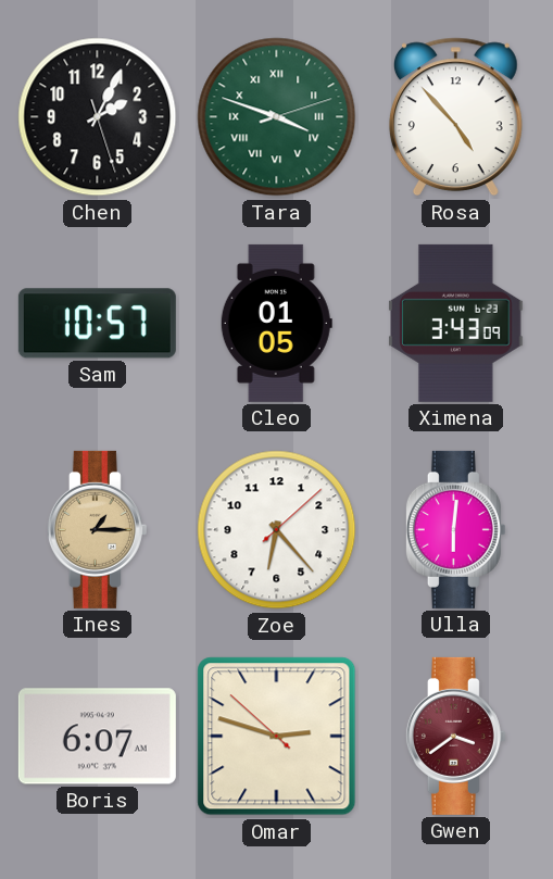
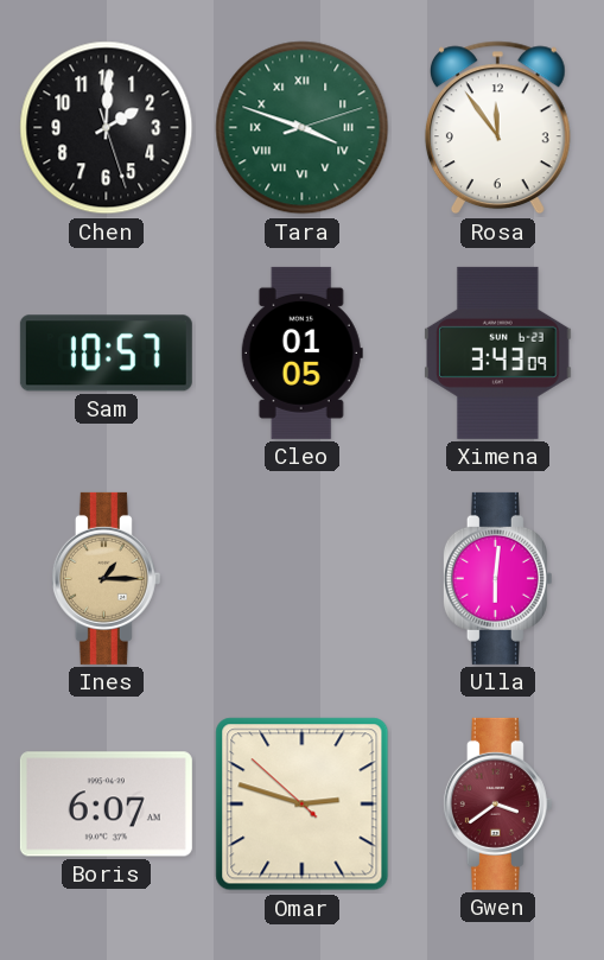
Chen: 2:04 -> 2:00 (107, 128)
Rosa: 4:53 -> 11:54 (497, 128)
Zoe: 6:23 -> none (277, 530)
